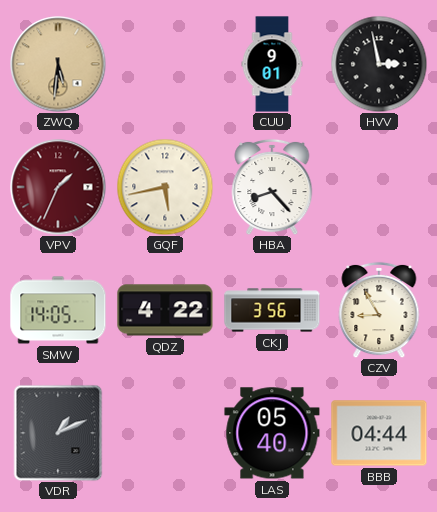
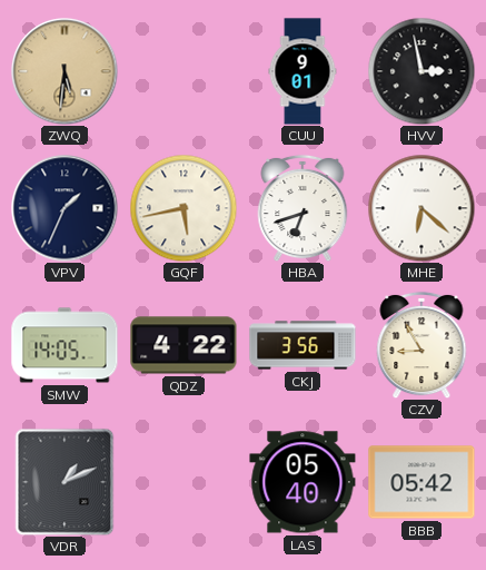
VPV dial: burgundy -> navy (65, 208)
HBA: 8:23 -> 6:42 (302, 208)
MHE: none -> 6:22 (421, 208)
BBB: 04:44 -> 05:42 (421, 482)
